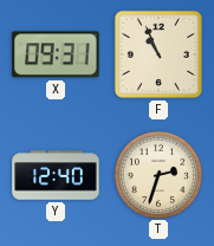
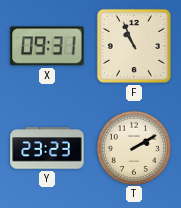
Y: 12:40 -> 23:23 (47, 148)
T: 2:33 -> 2:10 (133, 147)
